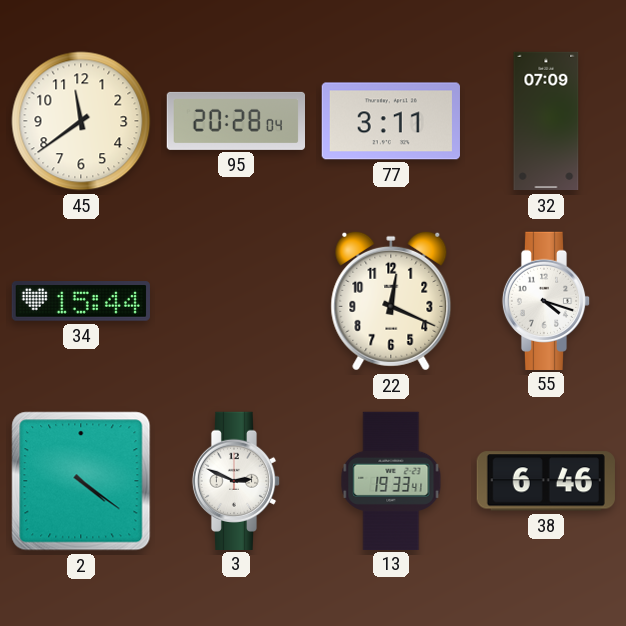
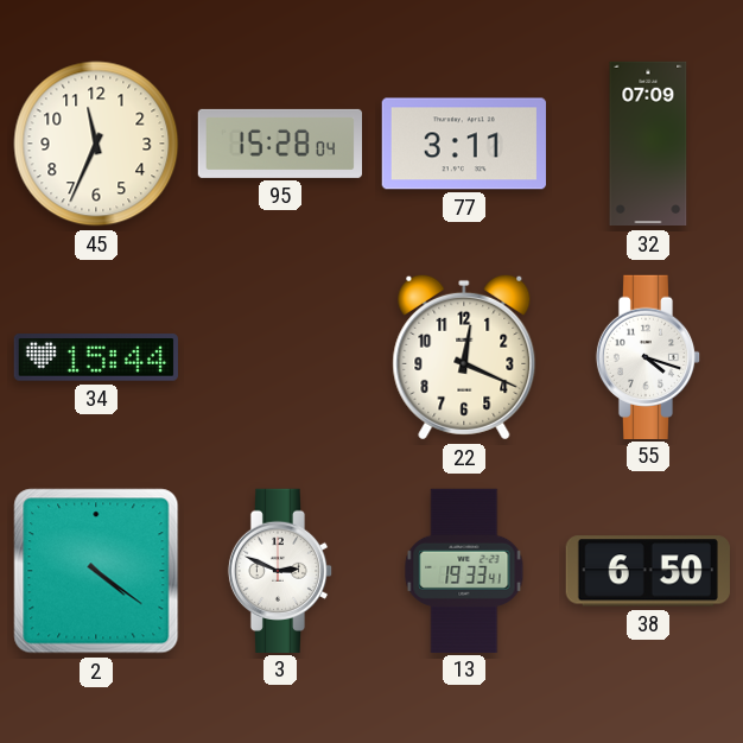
45: 11:39 -> 11:34 (96, 144)
95: 20:28 -> 15:28 (279, 144)
38: 6:46 -> 6:50 (648, 571)
